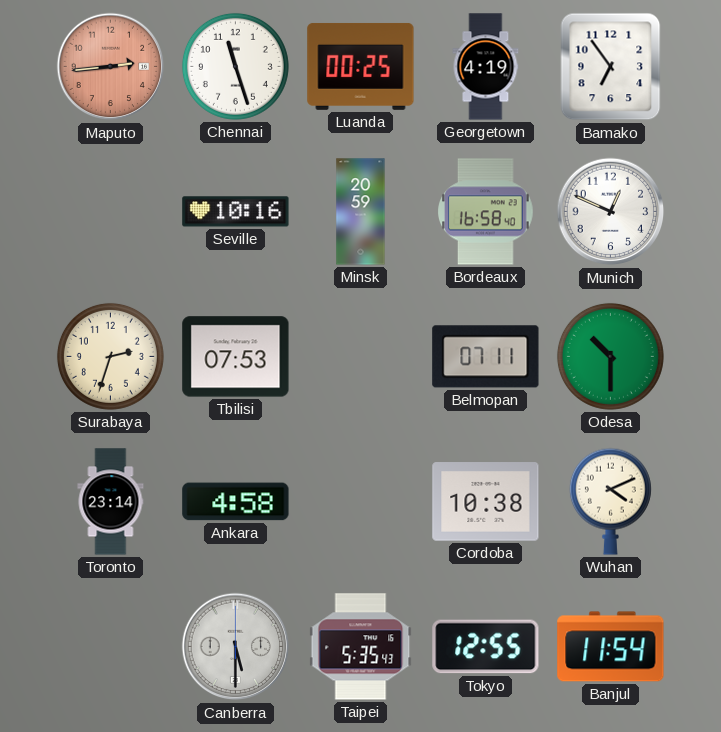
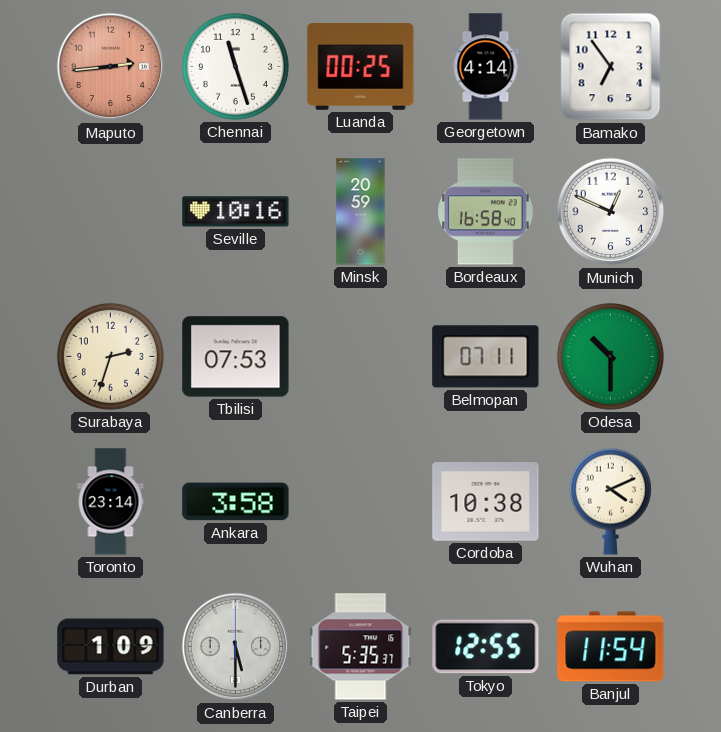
Georgetown: 4:19 -> 4:14 (486, 67)
Ankara: 4:58 -> 3:58 (236, 502)
Durban: none -> 1:09 (111, 647)
Taipei: 5:35:43 -> 5:35:37 (361, 647)
